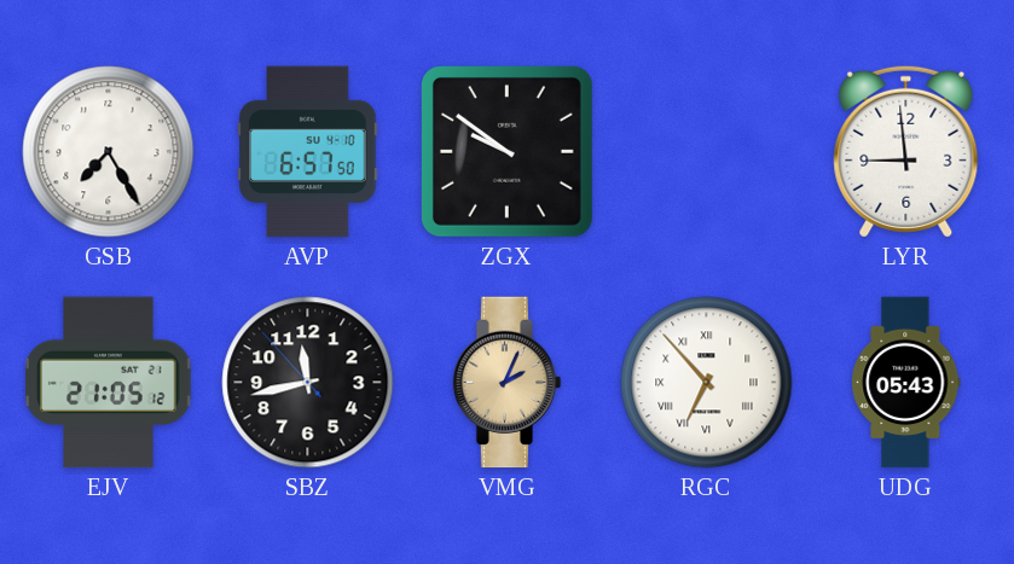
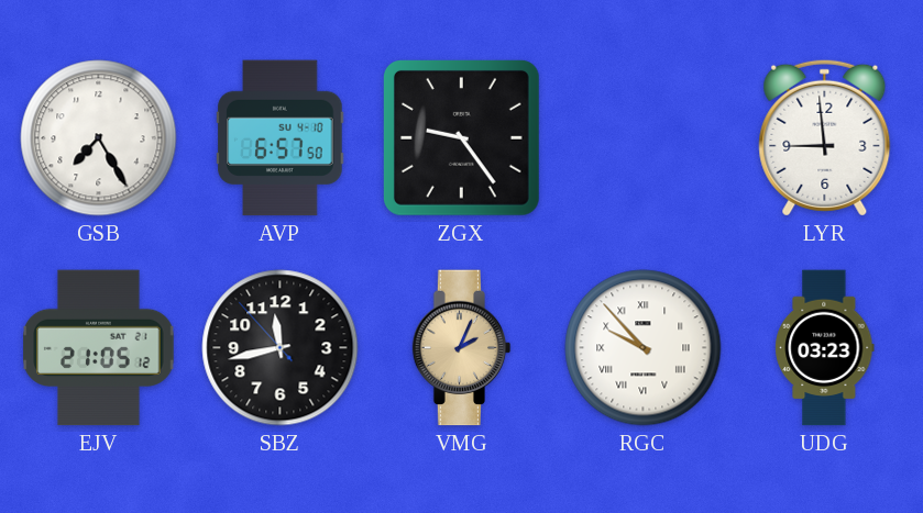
ZGX: 9:51 -> 9:24 (461, 137)
RGC: 6:53 -> 9:53 (644, 348)
UDG: 05:43 -> 03:23 (825, 348)
